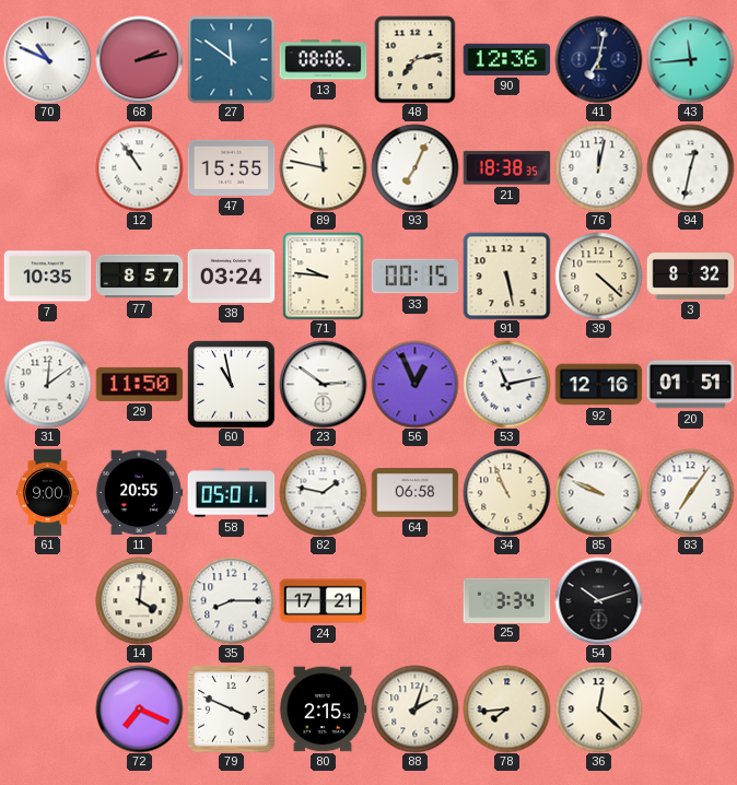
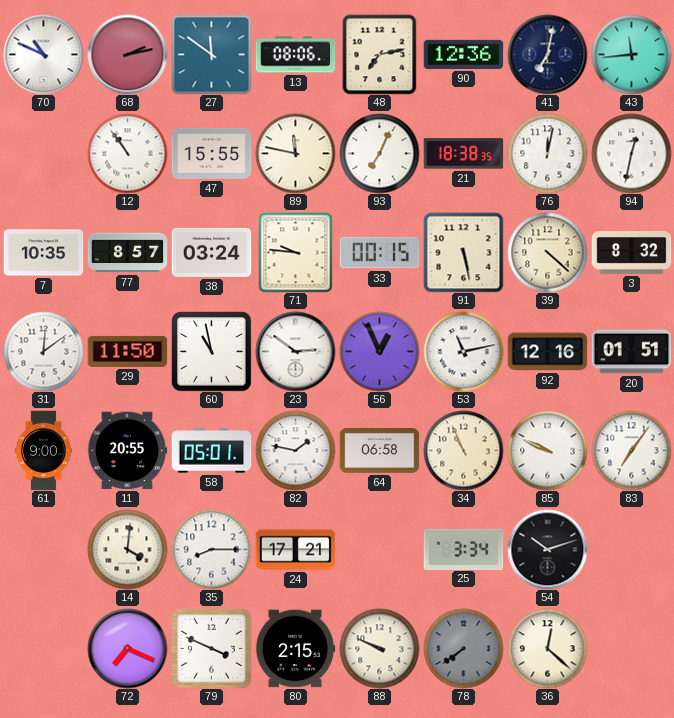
88: 2:03 -> 9:49 (379, 648)
78: 7:44 -> 7:39 (463, 648)
78 dial: cream -> grey (463, 648)
